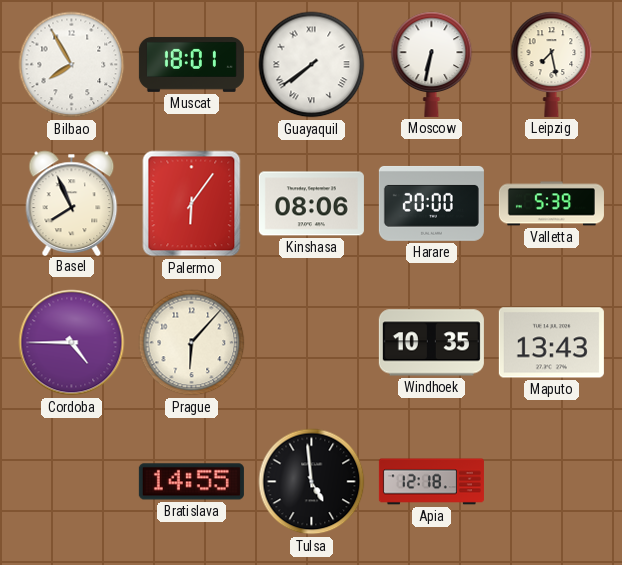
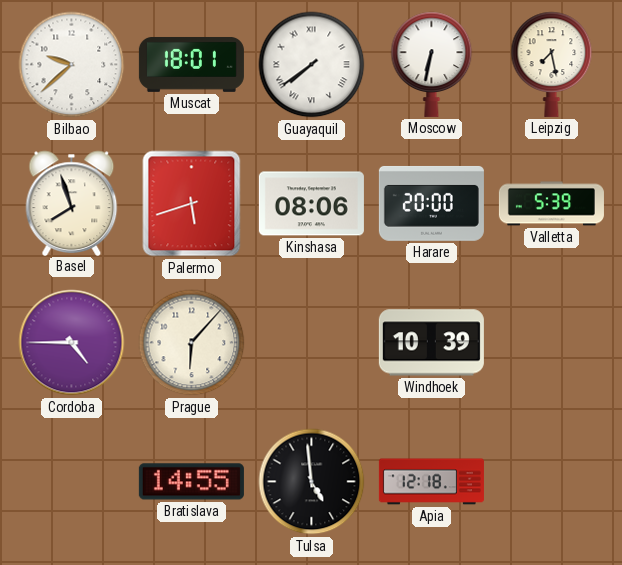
Bilbao: 7:55 -> 9:38 (72, 65)
Basel: 7:56 -> 7:57 (72, 203)
Palermo: 6:06 -> 5:42 (192, 204)
Windhoek: 10:35 -> 10:39 (431, 343)
Maputo: 13:43 -> none (551, 343)
